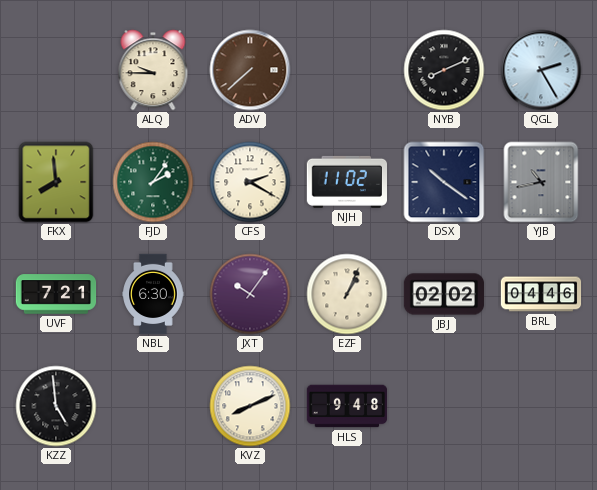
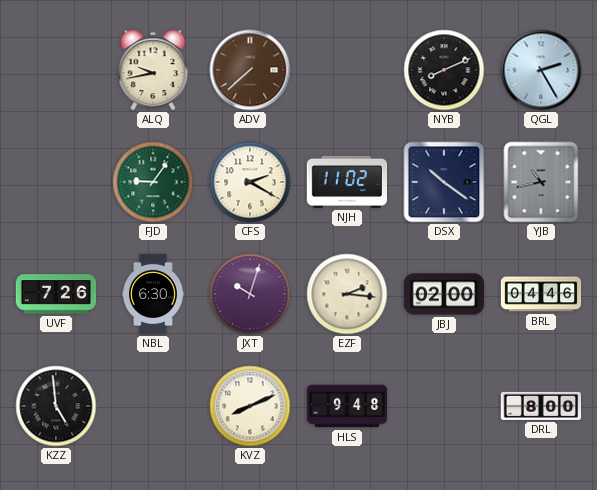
ALQ: 9:45 -> 9:43 (153, 70)
FKX: 7:59 -> none (56, 182)
FJD: 2:06 -> 9:06 (153, 182)
UVF: 7:21 -> 7:26 (56, 294)
JXT: 10:06 -> 10:03 (250, 294)
EZF: 1:04 -> 2:16 (347, 294)
JBJ: 02:02 -> 02:00 (444, 294)
DRL: none -> 8:00 (541, 406)
